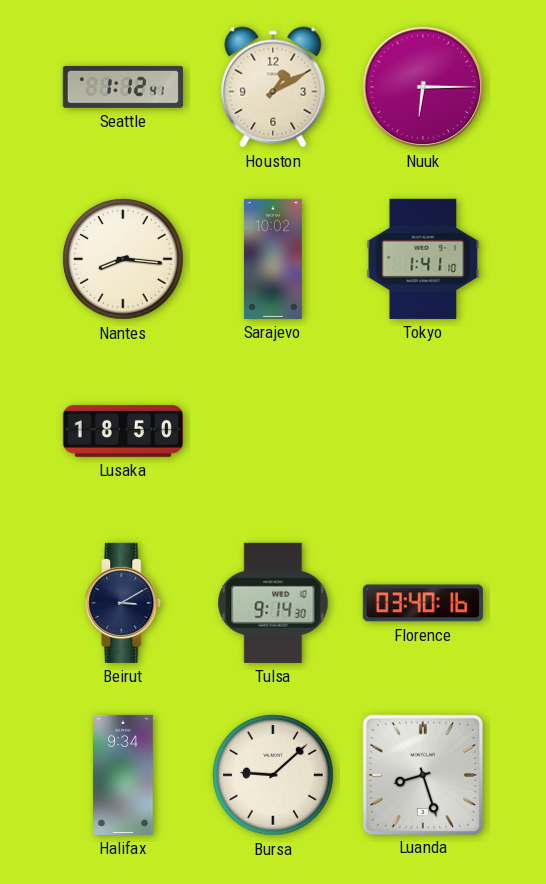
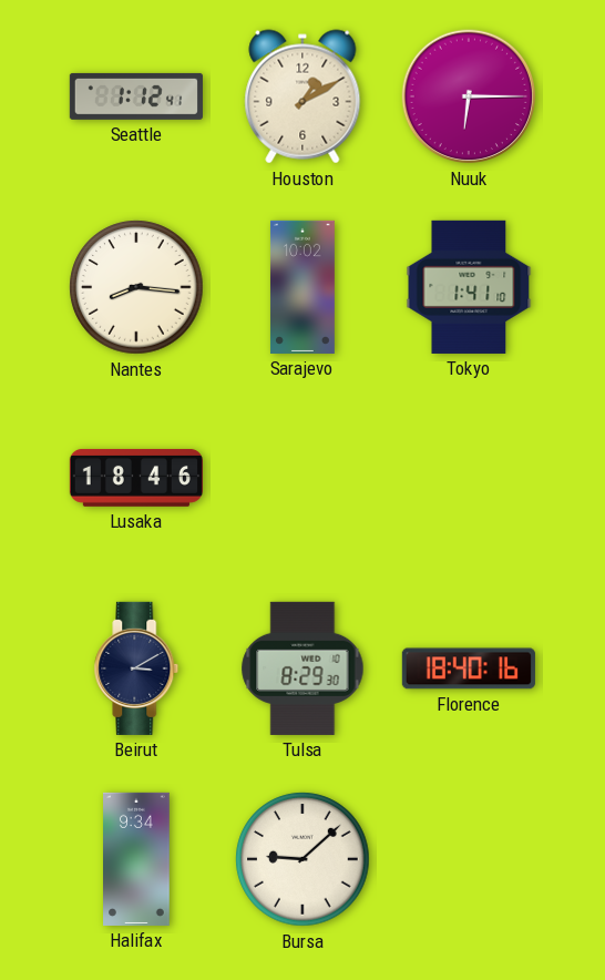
Lusaka: 18:50 -> 18:46 (136, 479)
Tulsa: 9:14 -> 8:29 (302, 668)
Florence: 03:40 -> 18:40 (469, 668)
Luanda: 8:27 -> none (422, 774)
